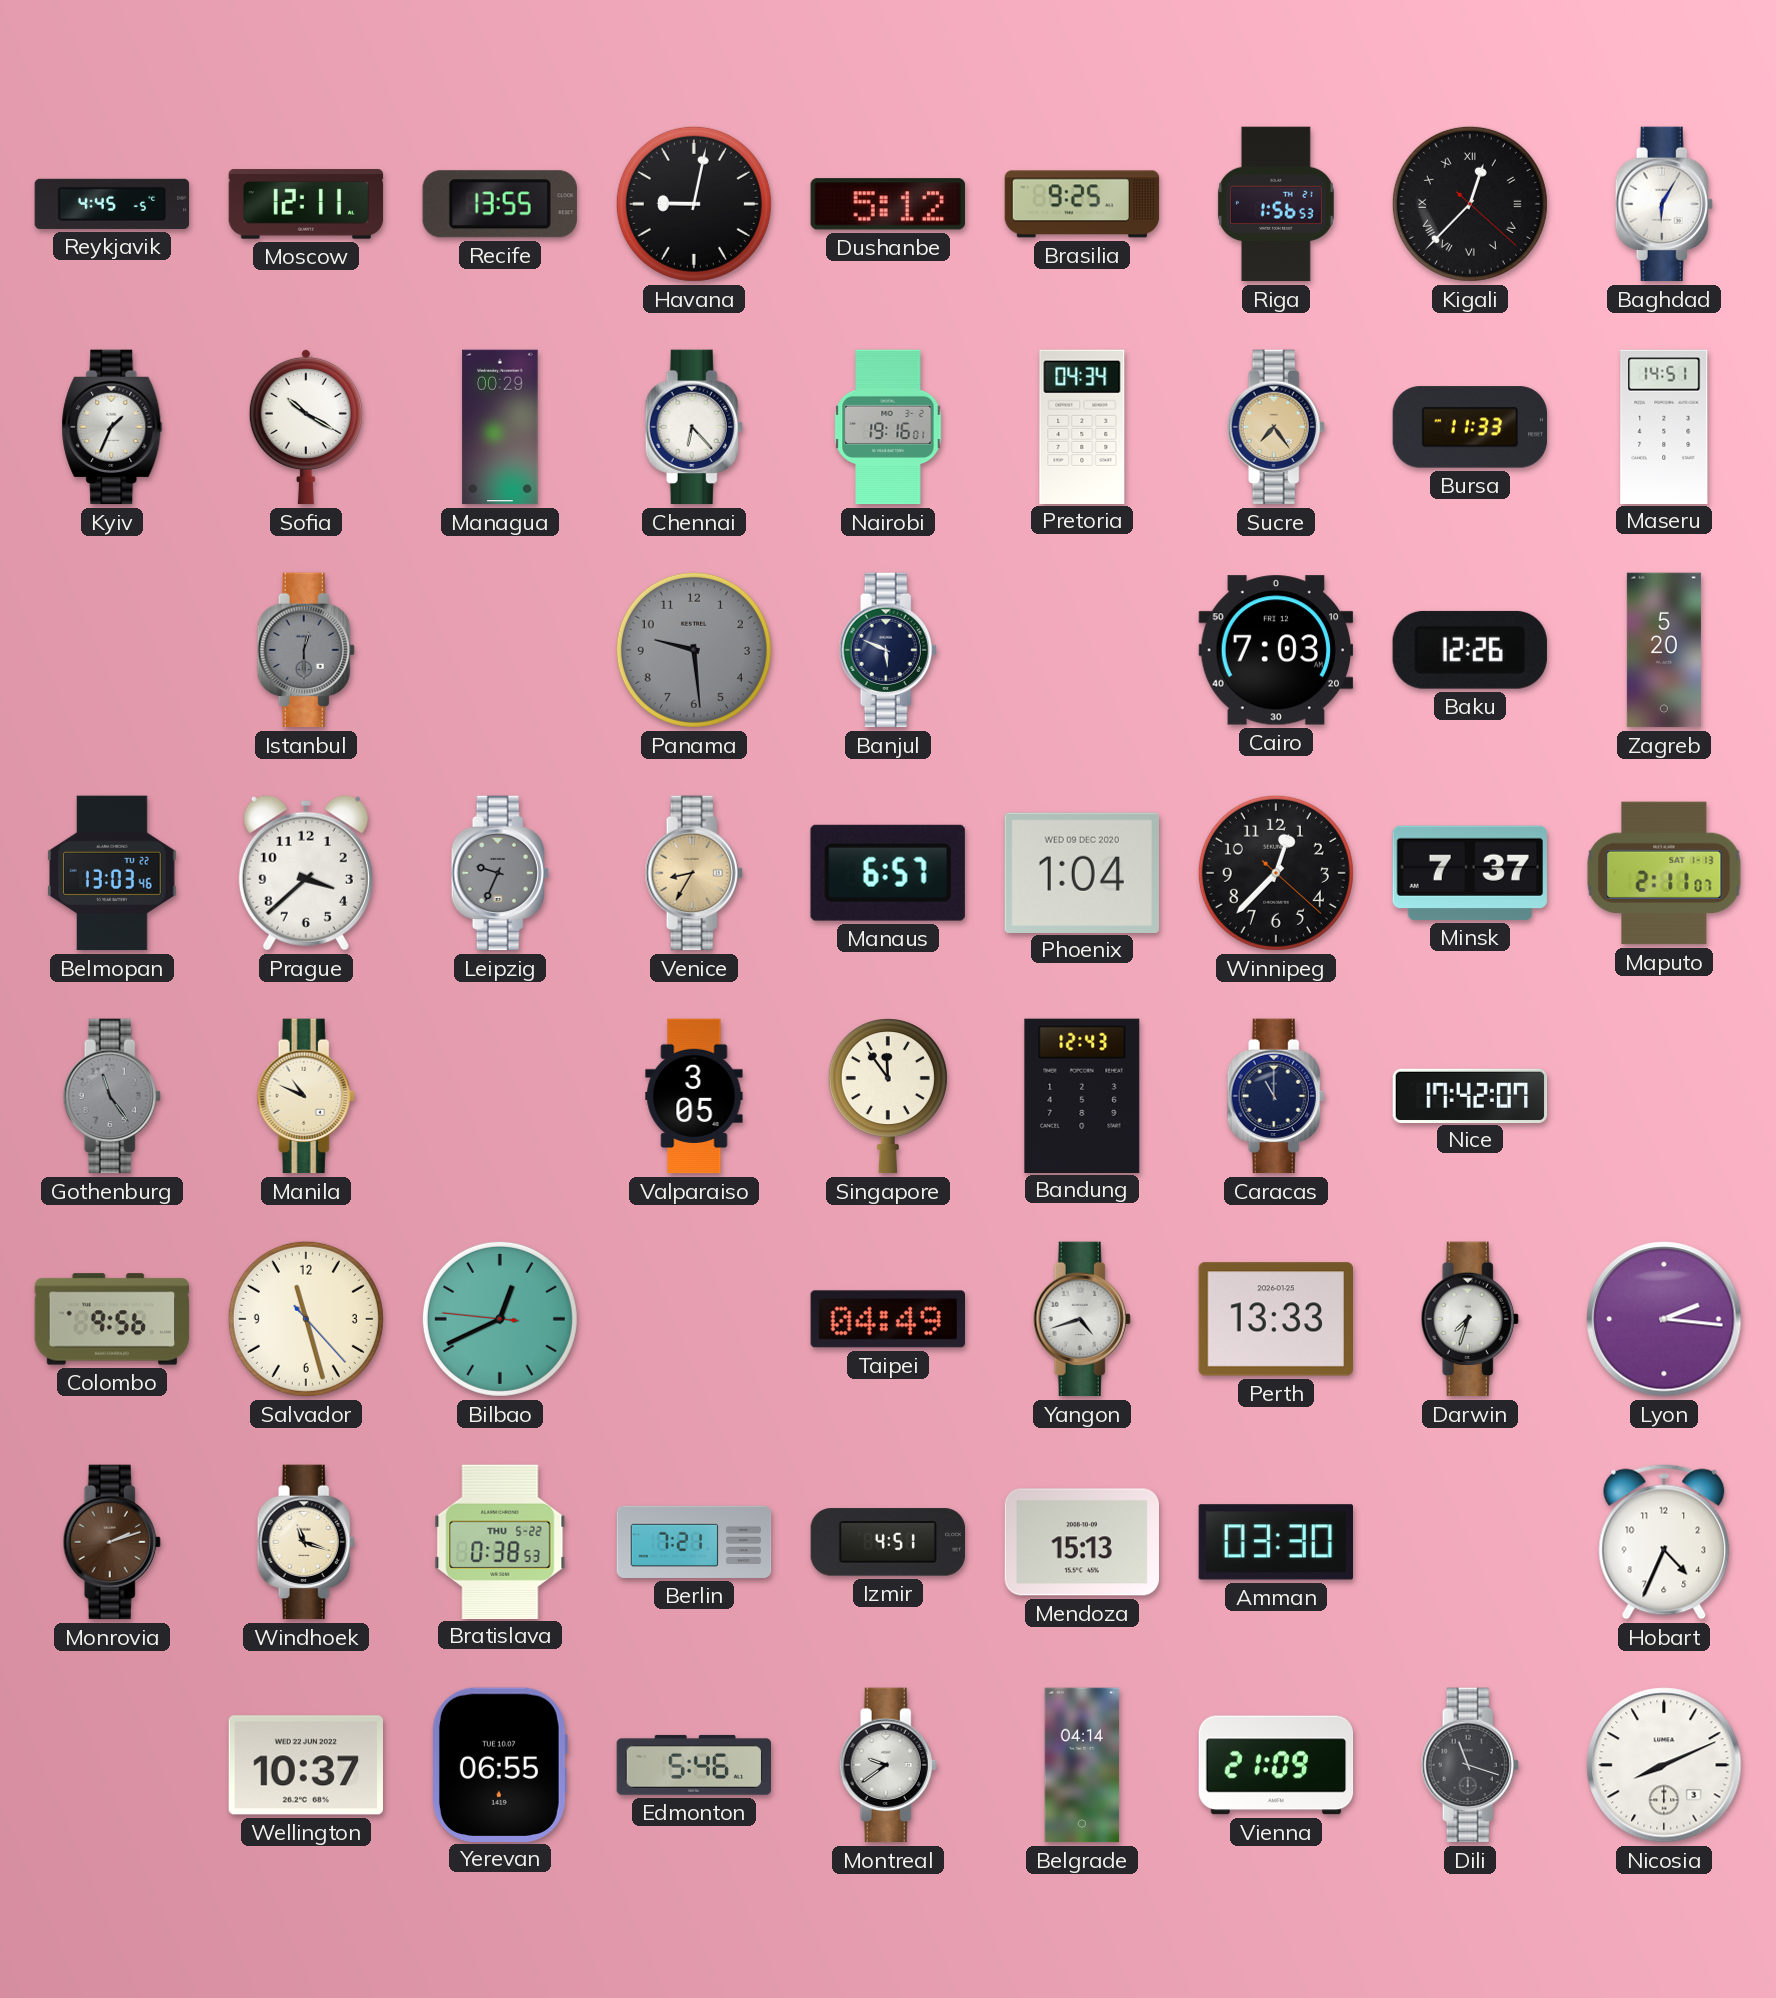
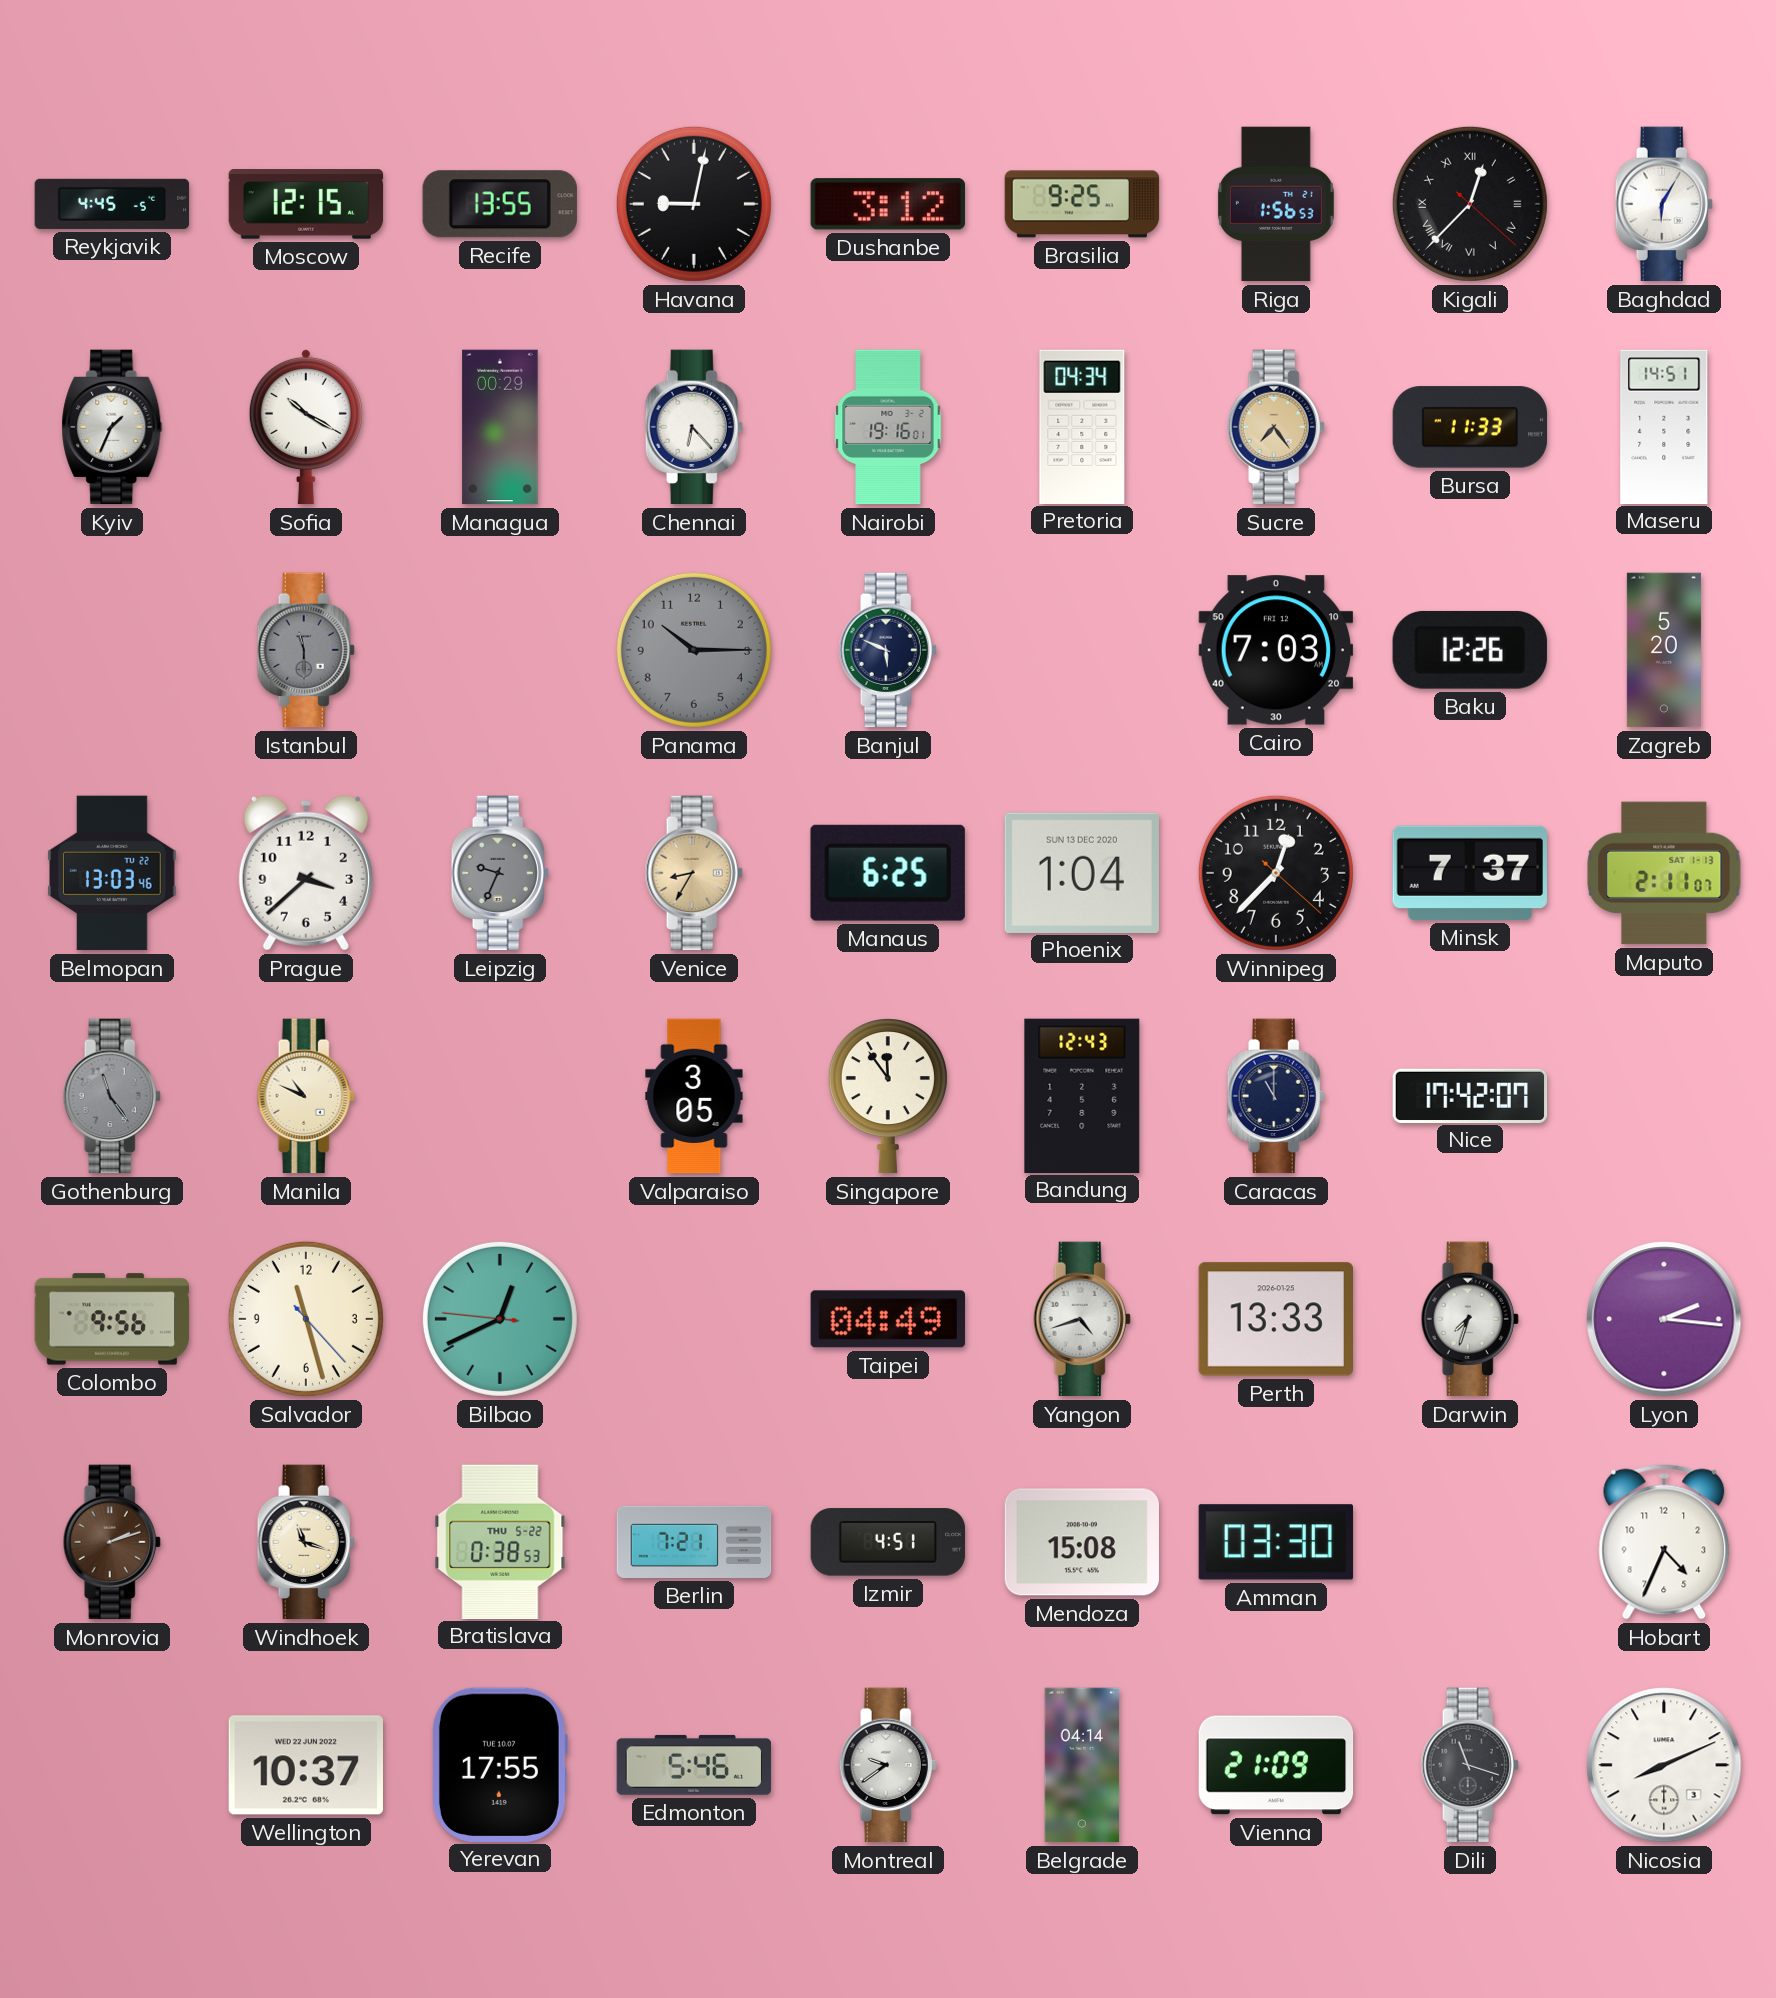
Moscow: 12:11 -> 12:15 (306, 204)
Dushanbe: 5:12 -> 3:12 (888, 204)
Istanbul: 12:30 -> 11:30 (306, 650)
Panama: 9:29 -> 10:15 (694, 650)
Manaus: 6:57 -> 6:25 (888, 873)
Phoenix date: WED 09 DEC 2020 -> SUN 13 DEC 2020 (1082, 872)
Mendoza: 15:13 -> 15:08 (1081, 1542)
Yerevan: 06:55 -> 17:55 (499, 1764)
